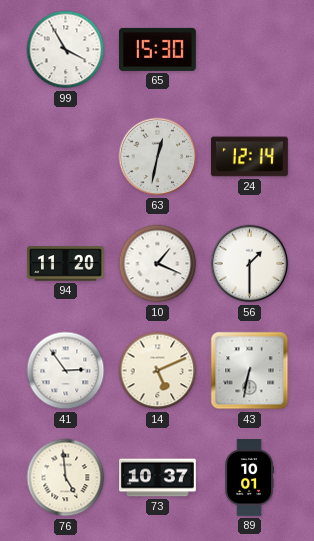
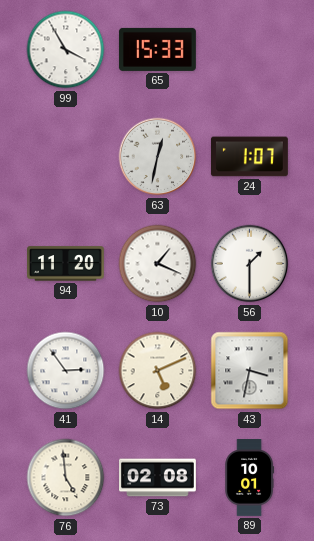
65: 15:30 -> 15:33 (157, 49)
24: 12:14 -> 1:07 (249, 157)
43: 6:32 -> 3:32 (250, 371)
73: 10:37 -> 02:08 (158, 478)
